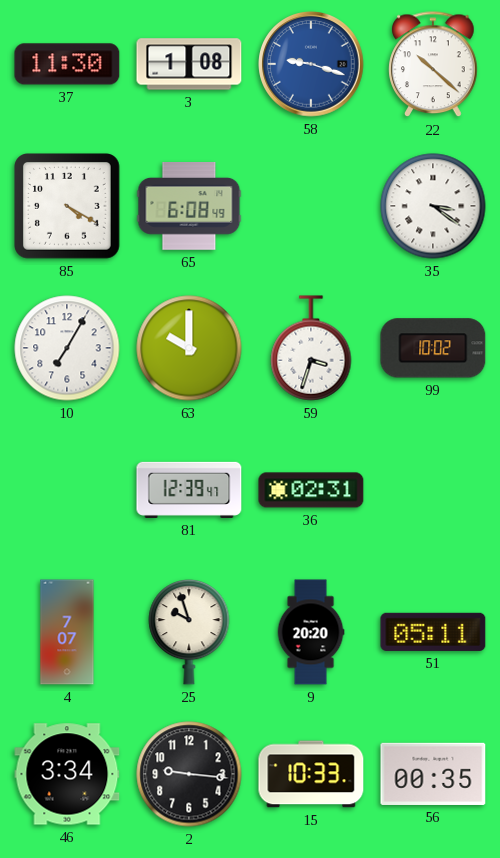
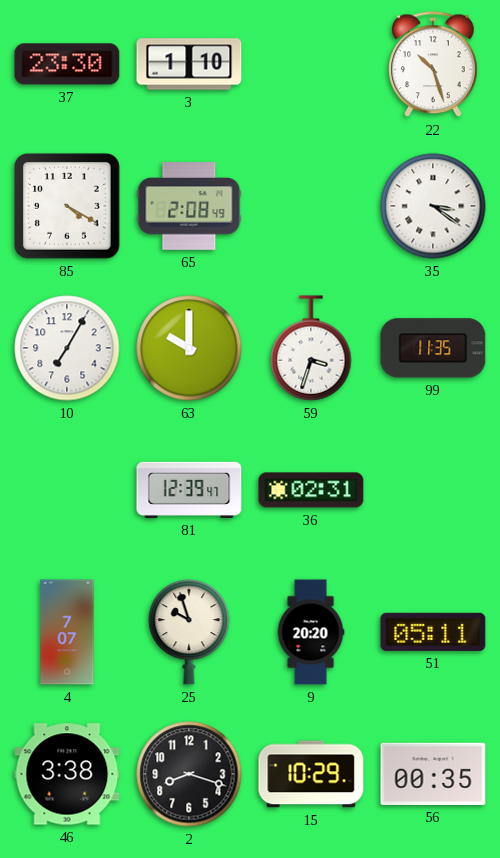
37: 11:30 -> 23:30 (67, 64)
3: 1:08 -> 1:10 (189, 64)
58: 9:18 -> none (311, 64)
22: 10:22 -> 10:27 (433, 65)
65: 6:08 -> 2:08 (189, 207)
99: 10:02 -> 11:35 (433, 348)
46: 3:34 -> 3:38 (67, 774)
2: 9:16 -> 8:18 (189, 774)
15: 10:33 -> 10:29 (311, 774)
